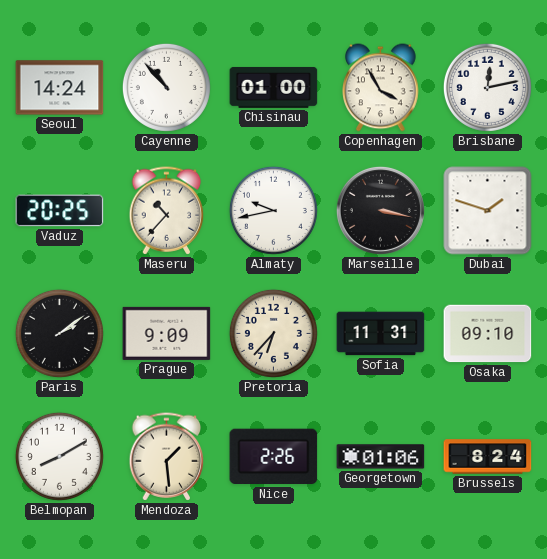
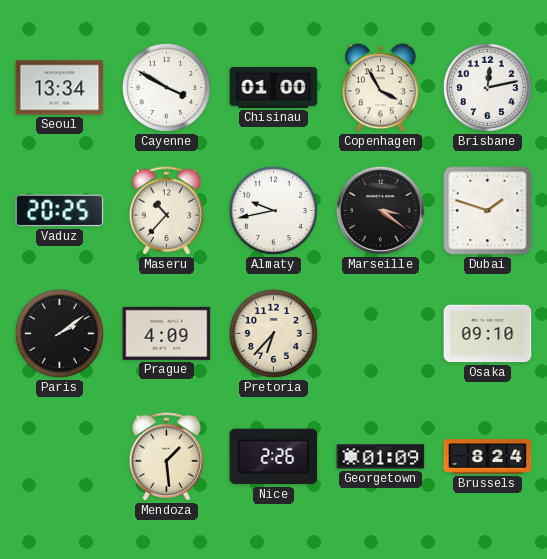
Seoul: 14:24 -> 13:34 (60, 88)
Cayenne: 10:53 -> 3:50 (166, 87)
Marseille: 3:17 -> 3:21 (380, 210)
Prague: 9:09 -> 4:09 (167, 333)
Sofia: 11:31 -> none (381, 334)
Belmopan: 8:10 -> none (59, 456)
Georgetown: 01:06 -> 01:09 (381, 457)
